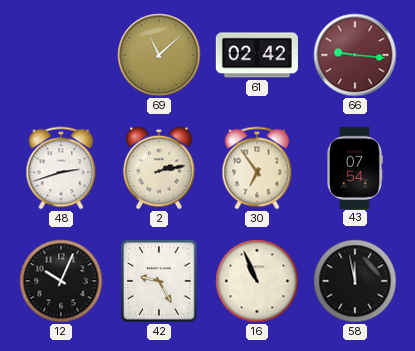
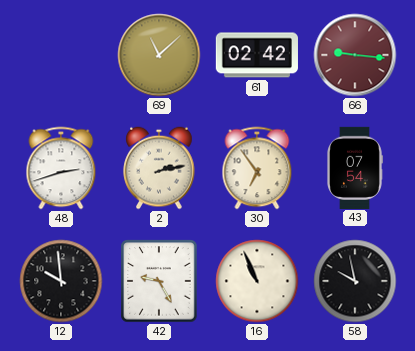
12: 10:04 -> 9:59 (61, 281)
58: 11:58 -> 9:58 (355, 281)
